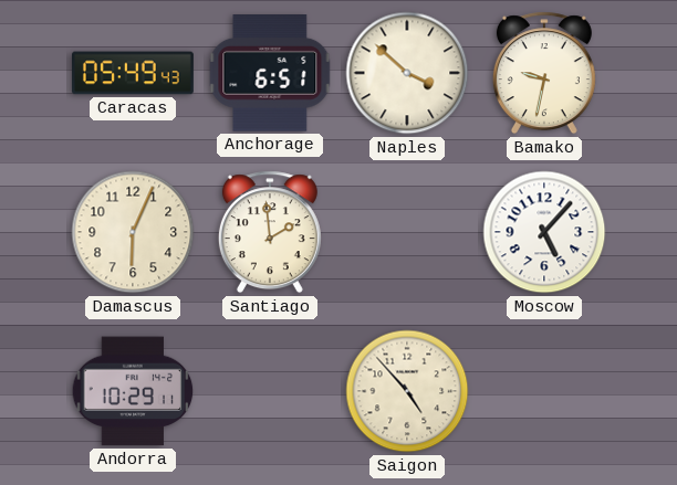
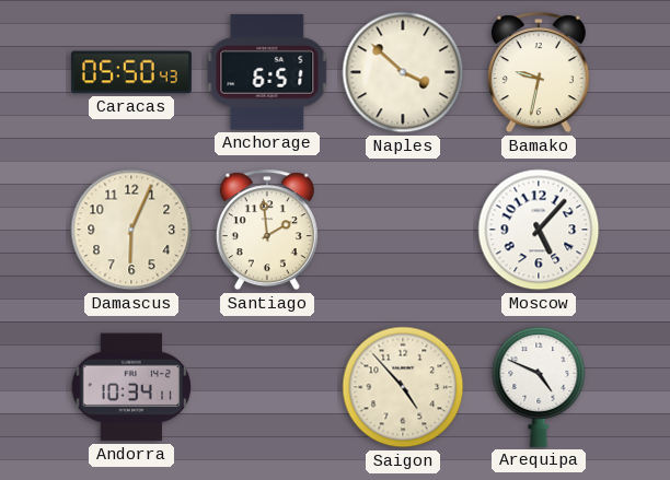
Caracas: 05:49 -> 05:50 (131, 72)
Andorra: 10:29 -> 10:34 (131, 387)
Arequipa: none -> 4:49 (539, 387)
